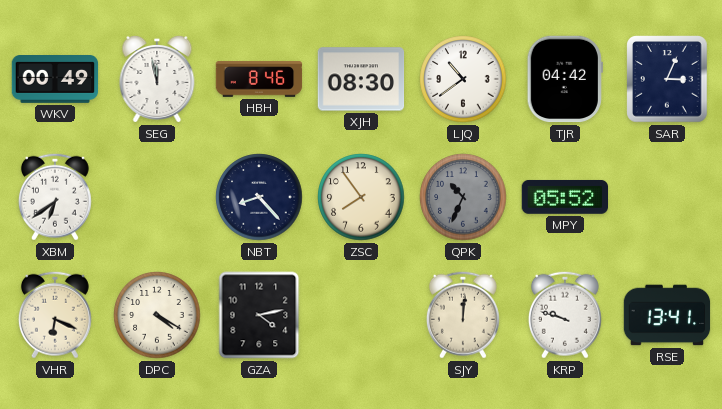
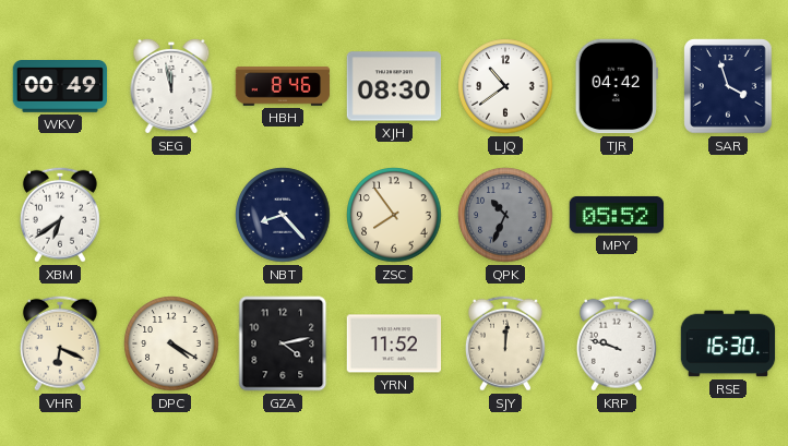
SAR: 3:04 -> 3:57 (728, 86)
YRN: none -> 11:52 (394, 343)
RSE: 13:41 -> 16:30 (728, 343)
